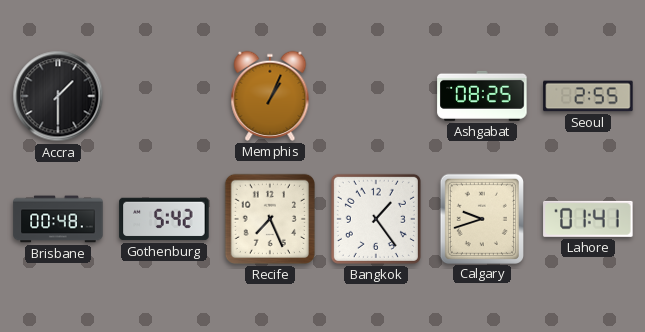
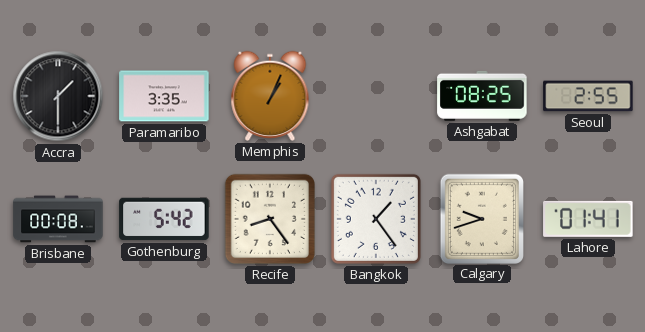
Paramaribo: none -> 3:35 (164, 96)
Brisbane: 00:48 -> 00:08 (58, 219)
Recife: 7:26 -> 8:24 (270, 219)
